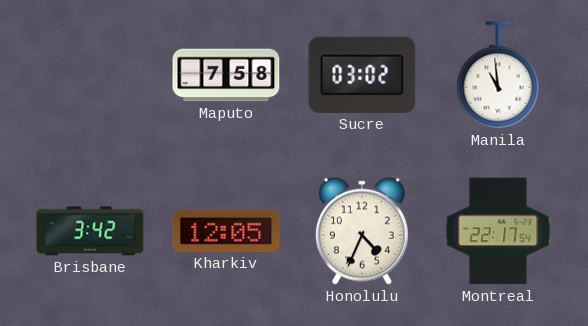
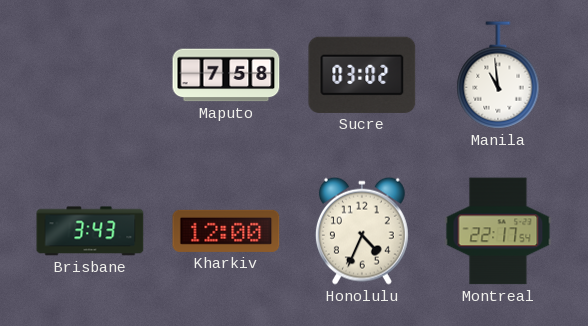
Brisbane: 3:42 -> 3:43 (90, 231)
Kharkiv: 12:05 -> 12:00 (226, 231)
